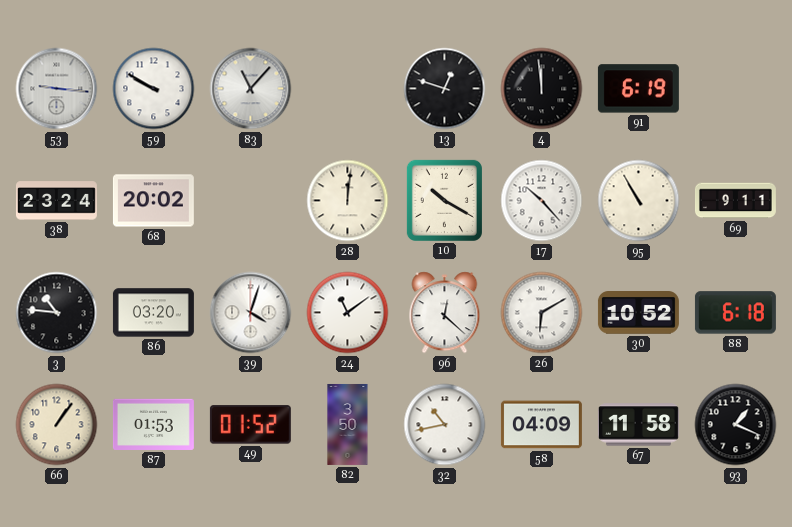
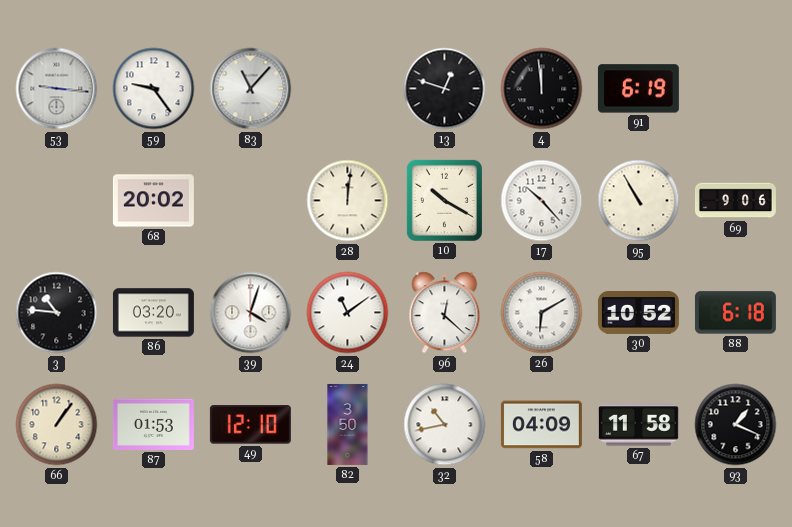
59: 9:50 -> 9:24 (154, 89)
38: 23:24 -> none (56, 201)
69: 9:11 -> 9:06 (735, 201)
49: 01:52 -> 12:10 (250, 425)
